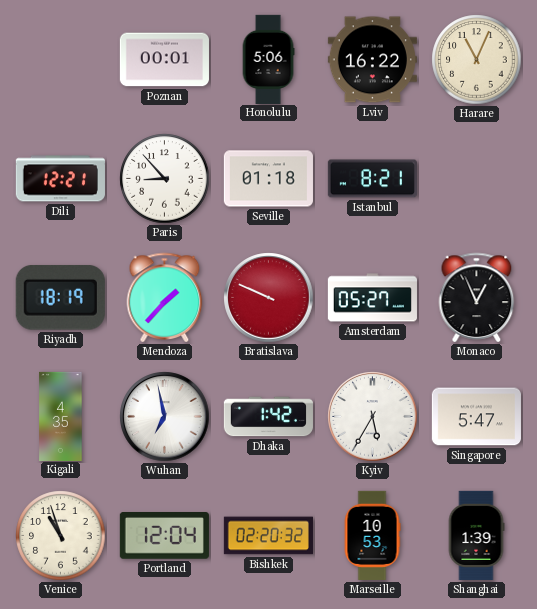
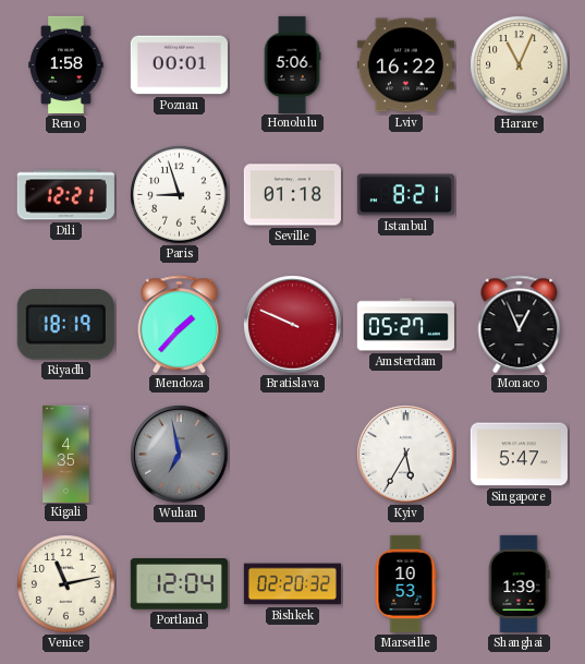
Reno: none -> 1:58 (66, 64)
Paris: 8:53 -> 8:57 (180, 195)
Wuhan dial: white -> grey (180, 455)
Dhaka: 1:42 -> none (268, 417)
Venice: 10:57 -> 11:13 (66, 584)
